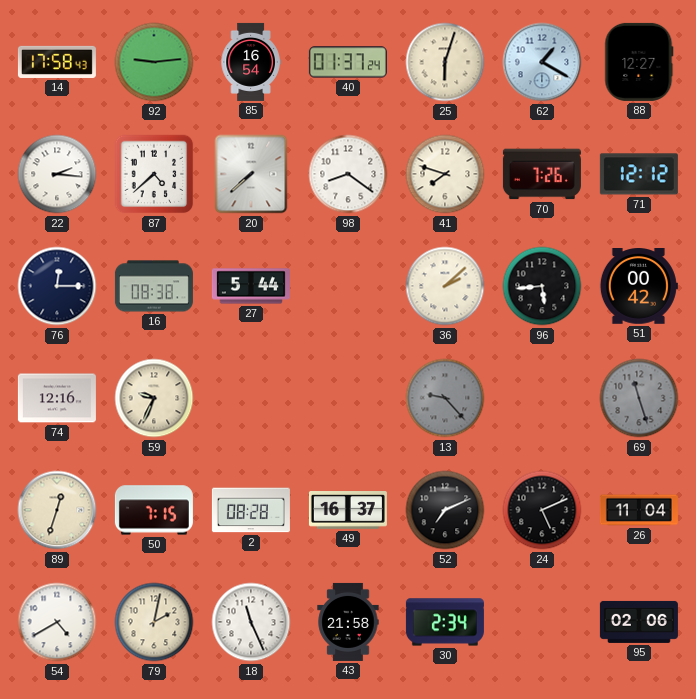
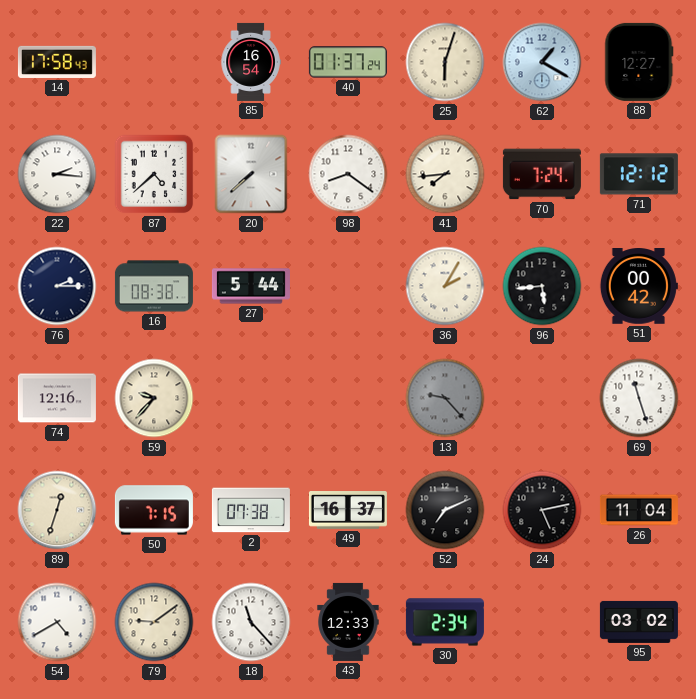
92: 9:14 -> none (154, 62)
41: 7:48 -> 7:44 (445, 174)
70: 7:26 -> 7:24 (542, 174)
76: 12:15 -> 2:15 (57, 286)
36: 2:08 -> 2:05 (445, 286)
59: 9:34 -> 9:37 (154, 398)
69 dial: grey -> white (639, 398)
2: 08:28 -> 07:38 (251, 510)
24: 5:11 -> 5:13 (542, 510)
79: 2:02 -> 9:09 (154, 622)
18: 11:26 -> 11:23 (251, 622)
43: 21:58 -> 12:33 (348, 622)
95: 02:06 -> 03:02 (639, 622)
